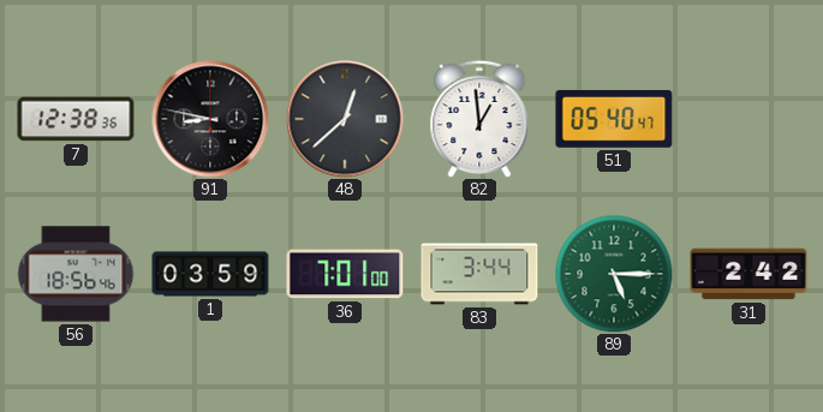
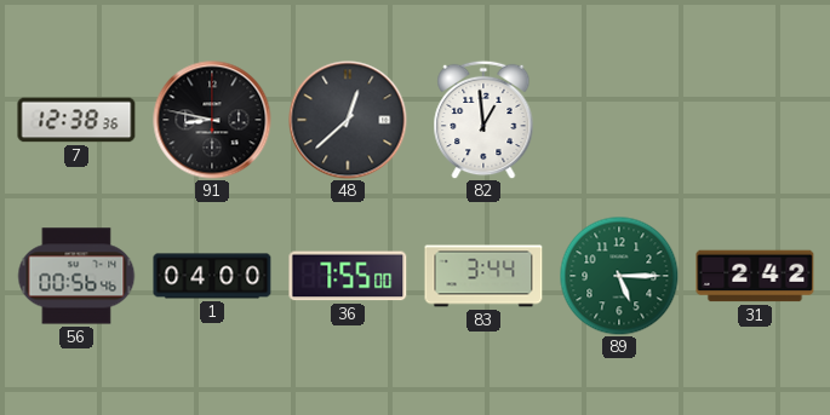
51: 05:40 -> none (614, 119)
56: 18:56 -> 00:56 (76, 276)
1: 03:59 -> 04:00 (212, 276)
36: 7:01 -> 7:55 (348, 276)
